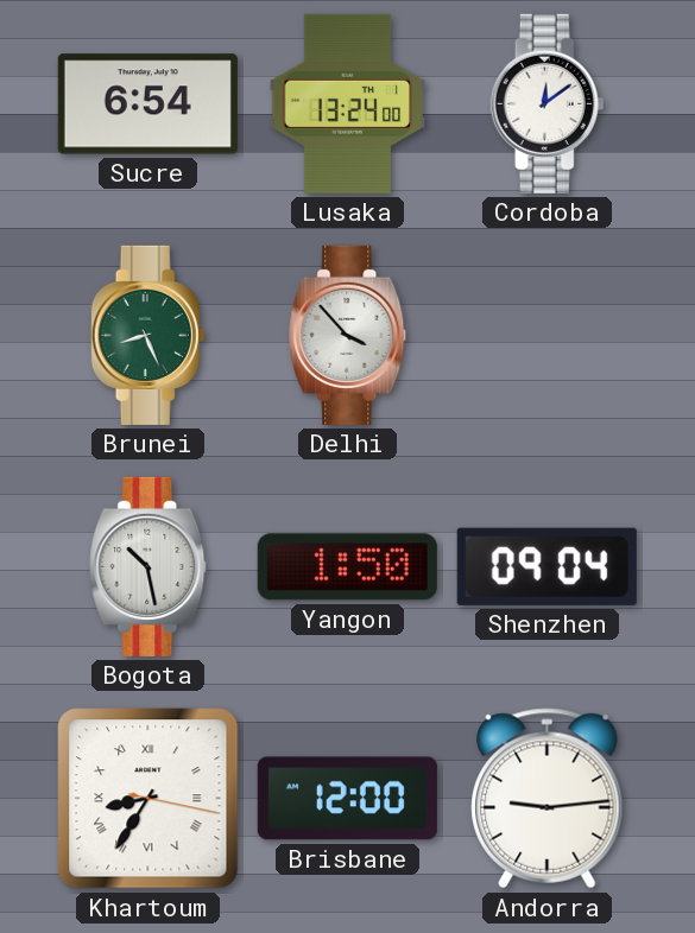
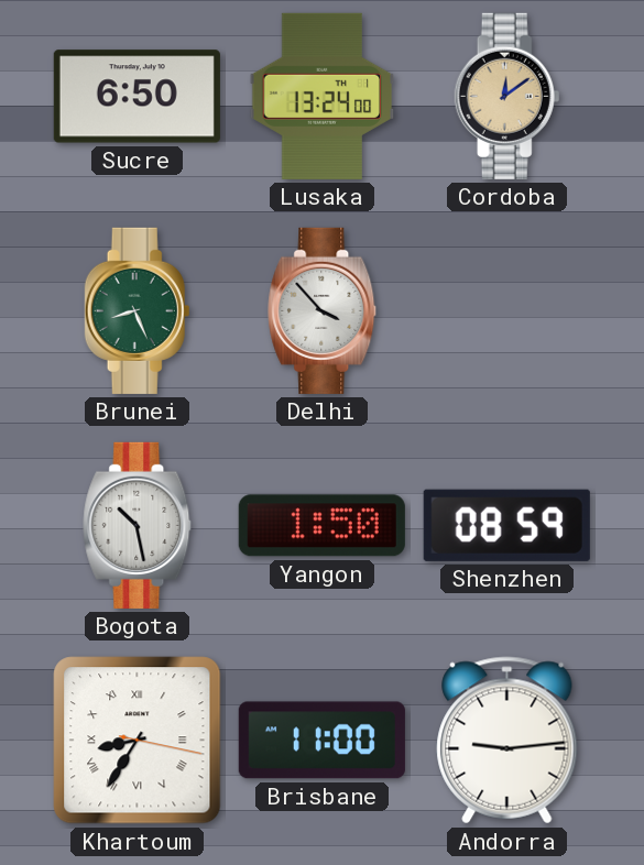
Sucre: 6:54 -> 6:50 (137, 97)
Cordoba dial: white -> champagne (507, 96)
Shenzhen: 09:04 -> 08:59 (506, 525)
Brisbane: 12:00 -> 11:00 (321, 741)
